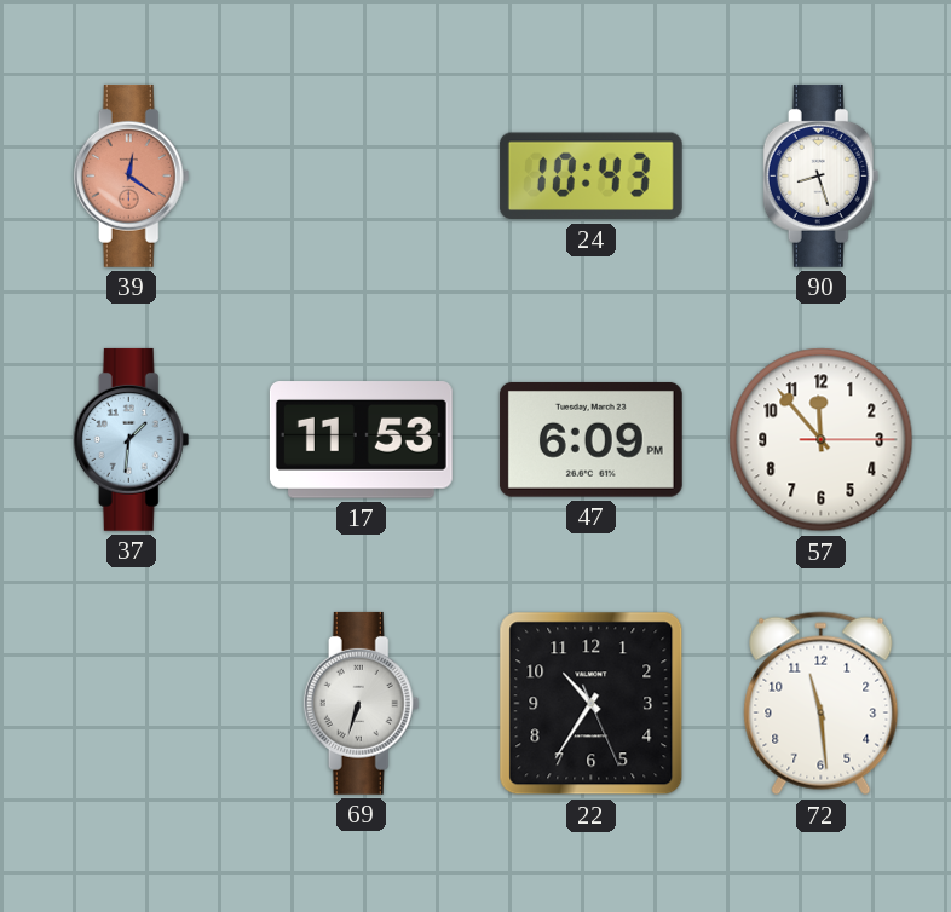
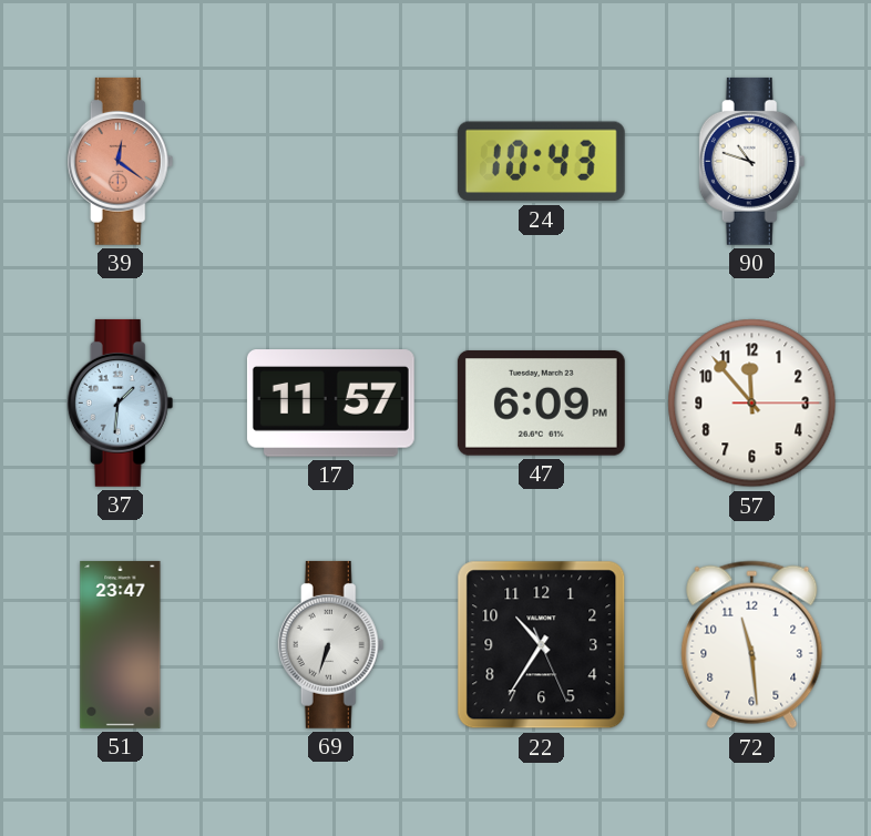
90: 8:27 -> 10:48 (752, 161)
17: 11:53 -> 11:57 (330, 404)
51: none -> 23:47 (121, 644)
